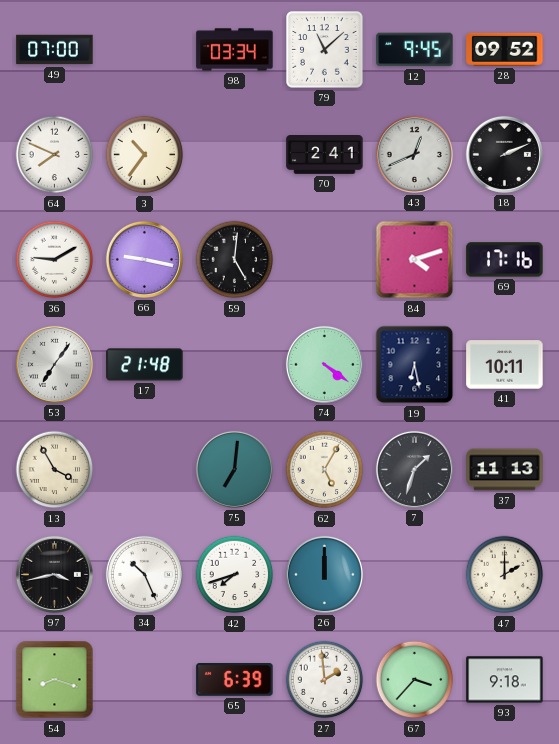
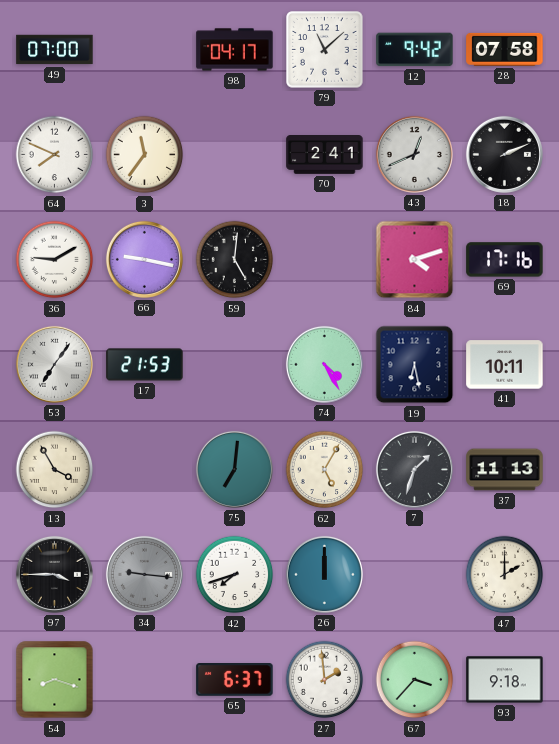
98: 03:34 -> 04:17 (235, 50)
12: 9:45 -> 9:42 (415, 50)
28: 09:52 -> 07:58 (505, 49)
3: 10:36 -> 11:36 (145, 155)
17: 21:48 -> 21:53 (145, 365)
74: 4:21 -> 4:25 (324, 364)
97: 3:43 -> 3:45 (54, 574)
34: 10:26 -> 9:16 (144, 574)
34 dial: white -> grey (144, 574)
65: 6:39 -> 6:37 (235, 680)
